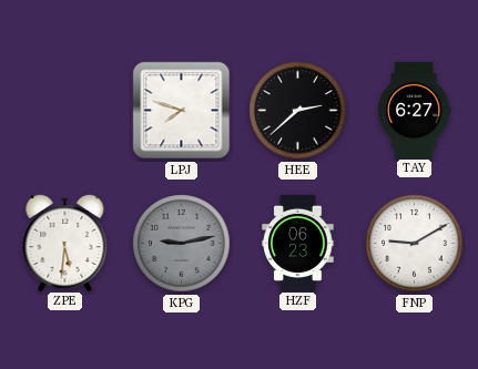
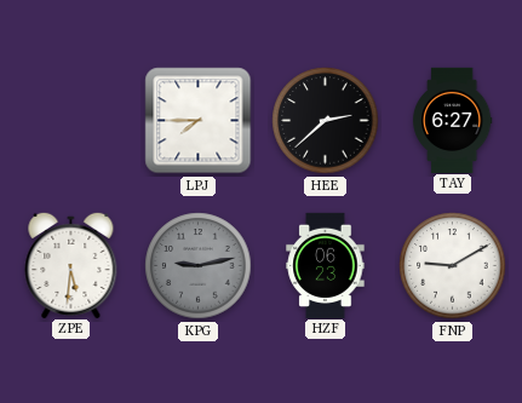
LPJ: 7:48 -> 7:45 (199, 121)
